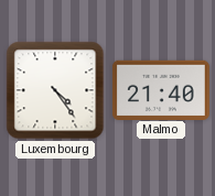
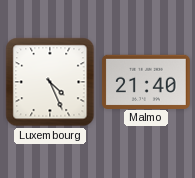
Luxembourg: 4:24 -> 4:26 (50, 82)
